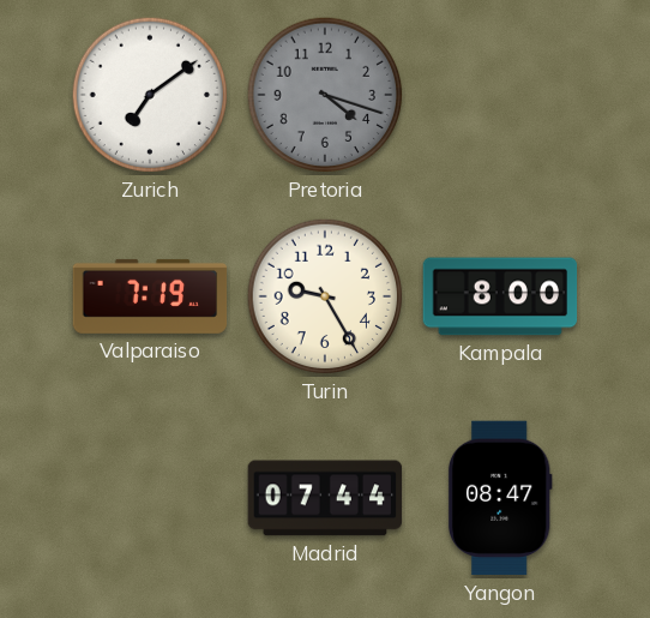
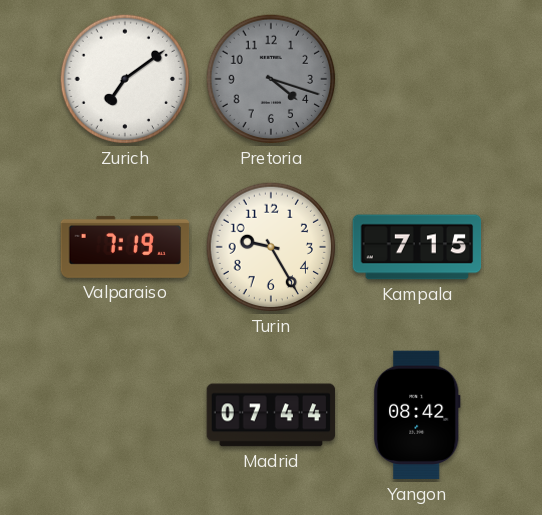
Kampala: 8:00 -> 7:15 (417, 247)
Yangon: 08:47 -> 08:42 (417, 415)
